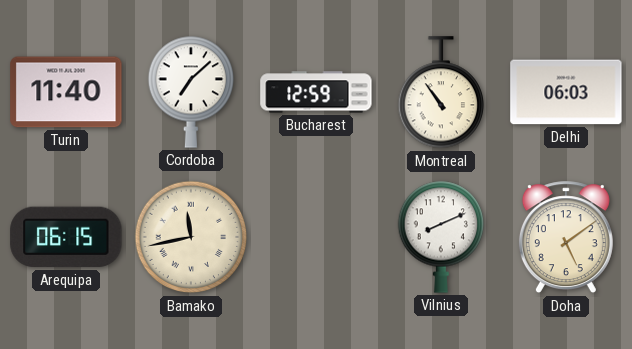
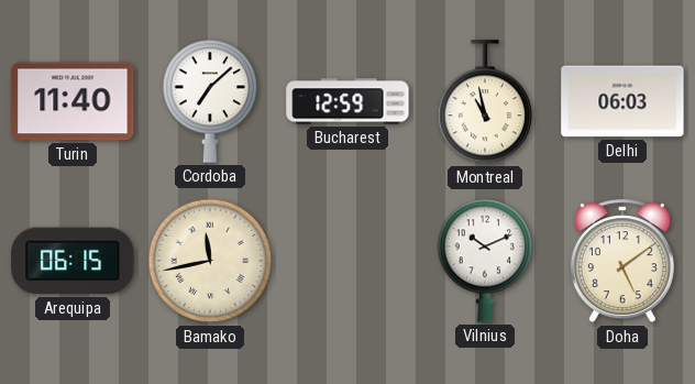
Montreal: 10:54 -> 10:58 (484, 102)
Vilnius: 8:11 -> 10:11 (484, 261)
